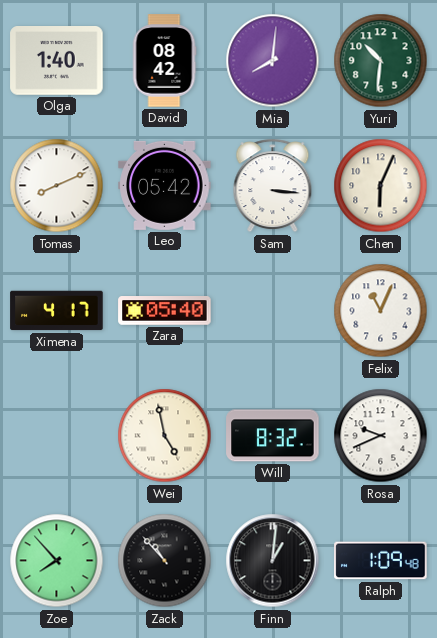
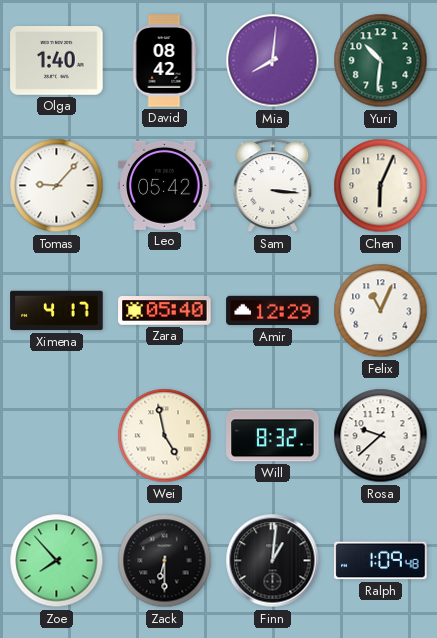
Tomas: 8:11 -> 9:07 (57, 186)
Amir: none -> 12:29 (273, 311)
Rosa: 9:41 -> 9:38 (381, 436)
Zack: 10:53 -> 6:30 (165, 561)
